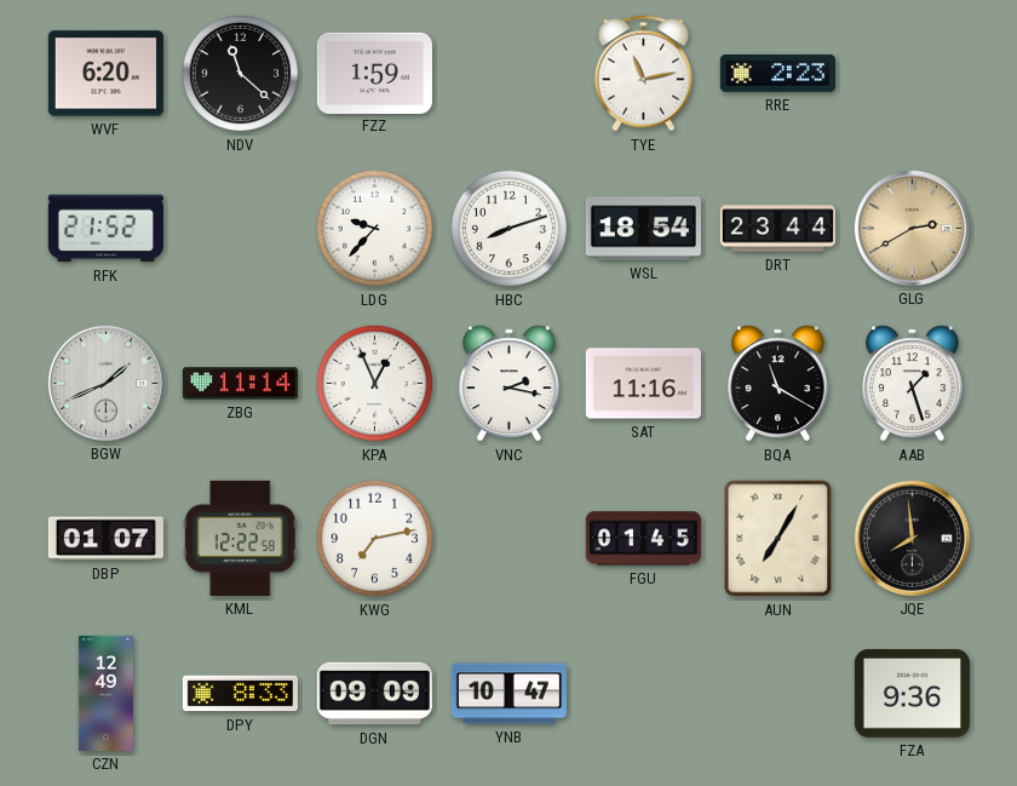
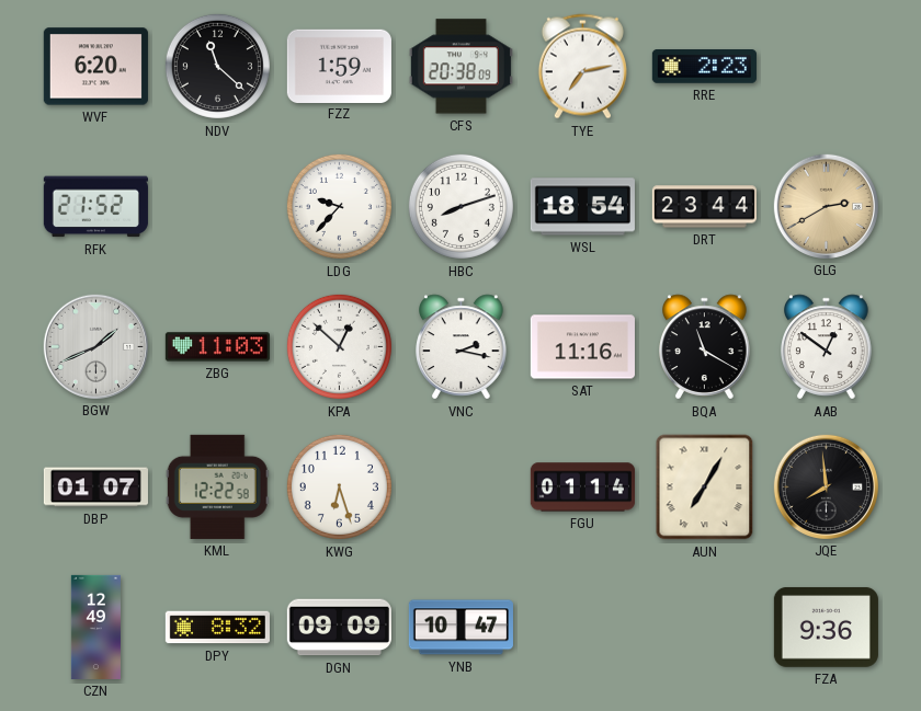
CFS: none -> 20:38 (461, 67)
TYE: 11:13 -> 7:13 (582, 67)
ZBG: 11:14 -> 11:03 (217, 347)
KPA: 12:56 -> 12:52 (339, 346)
AAB: 1:27 -> 12:51 (827, 347)
KWG: 7:13 -> 6:27 (339, 486)
FGU: 01:45 -> 01:14 (582, 488)
DPY: 8:33 -> 8:32 (217, 628)
